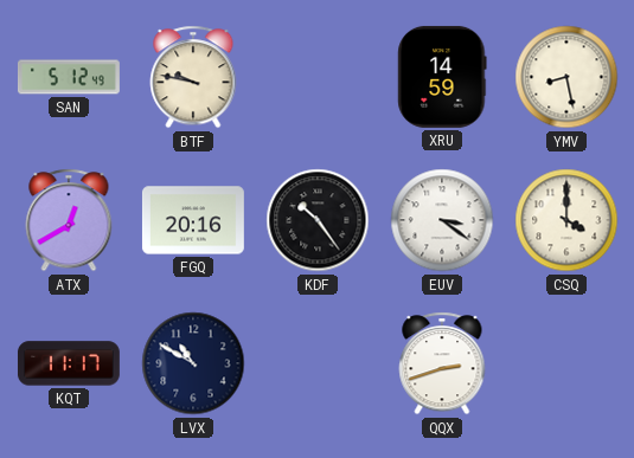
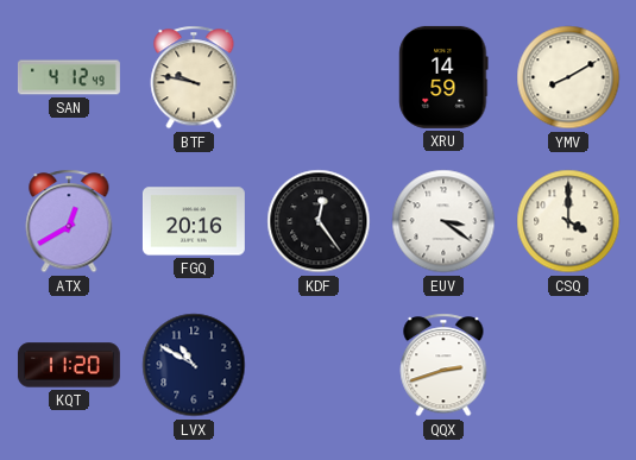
SAN: 5:12 -> 4:12 (69, 77)
YMV: 8:28 -> 8:10 (568, 77)
KDF: 10:24 -> 12:24 (319, 221)
KQT: 11:17 -> 11:20 (69, 365)
